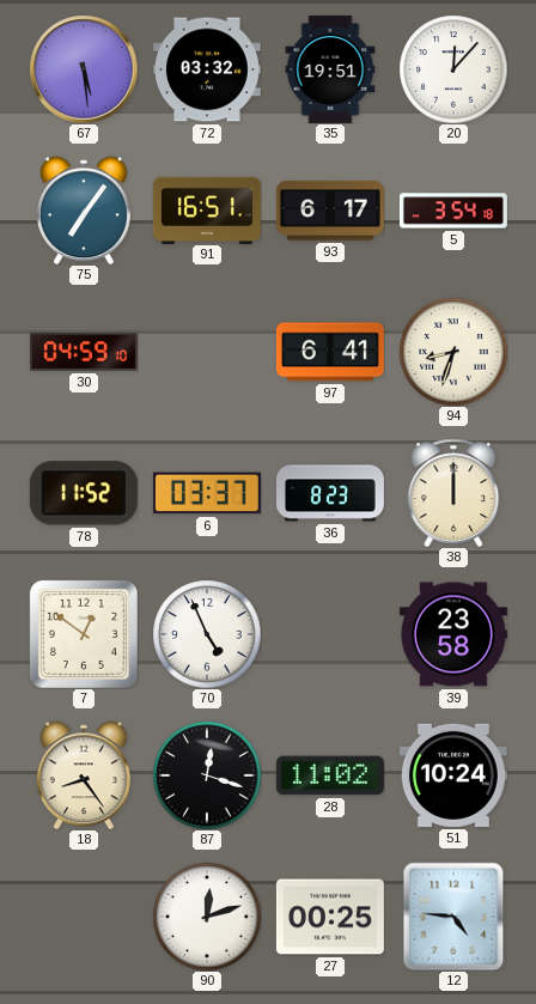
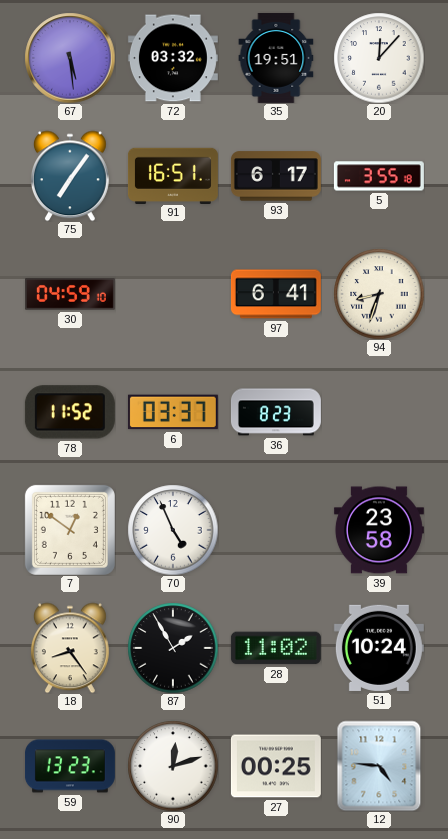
5: 3:54 -> 3:55 (379, 176)
38: 12:00 -> none (453, 493)
87: 12:18 -> 1:55 (173, 648)
59: none -> 13:23 (70, 766)
